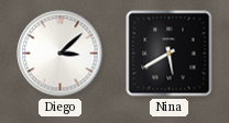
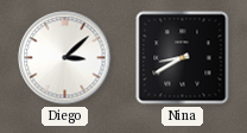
Nina: 5:40 -> 8:40 (183, 58)
